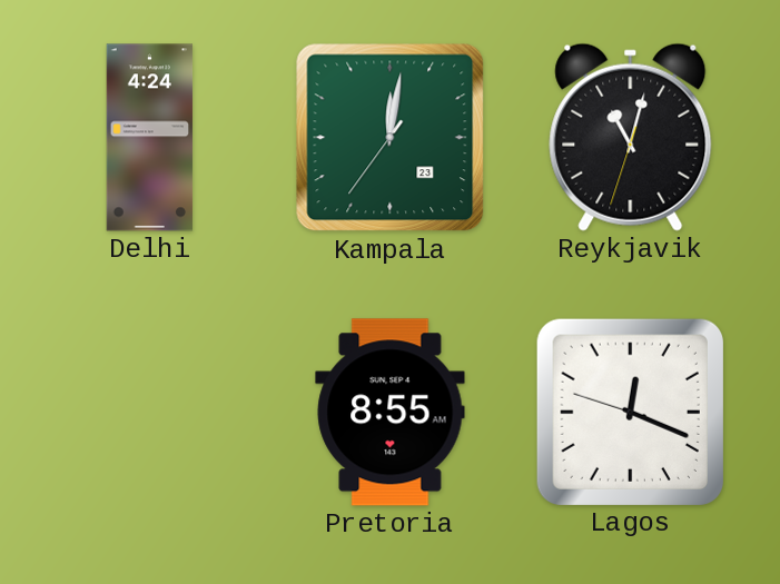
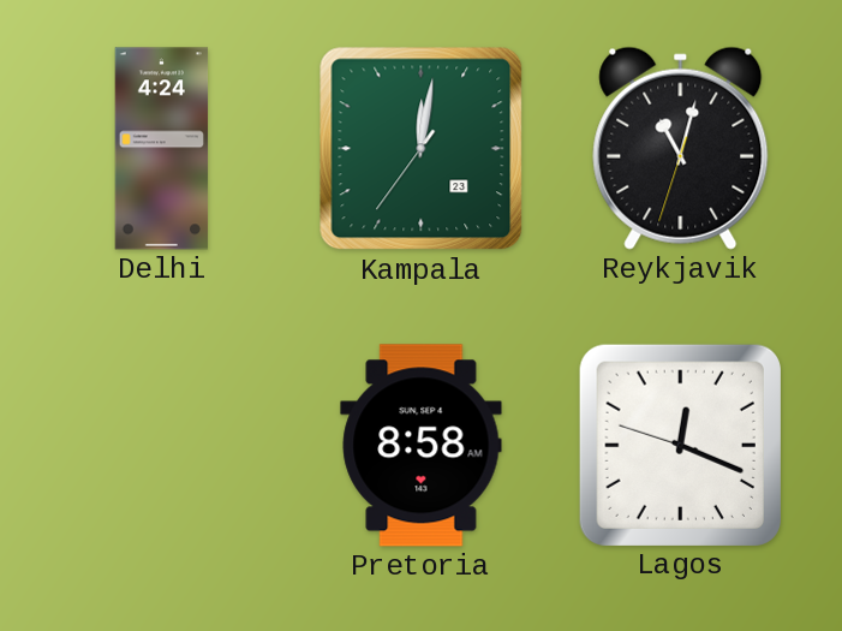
Pretoria: 8:55 -> 8:58 (422, 446)
